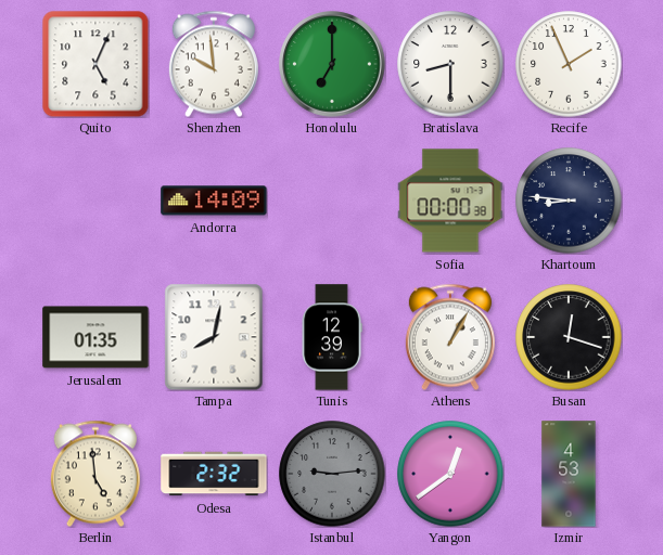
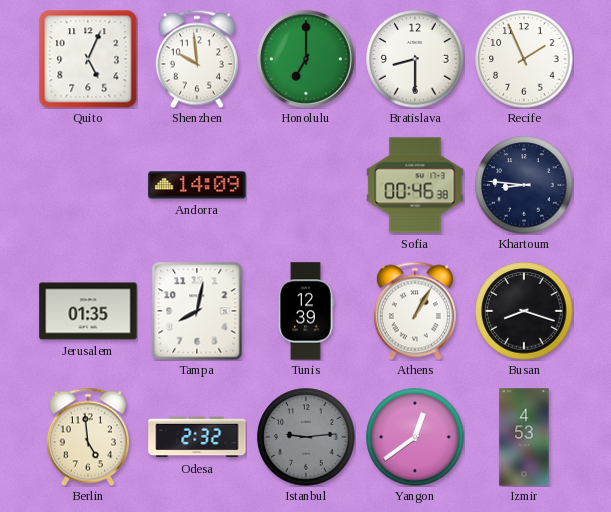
Sofia: 00:00 -> 00:46 (415, 185)
Busan: 12:18 -> 8:18 (524, 311)
